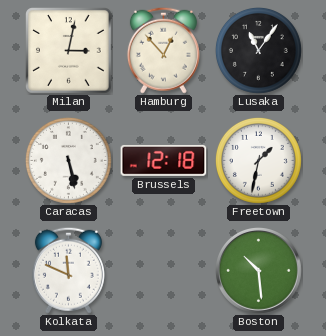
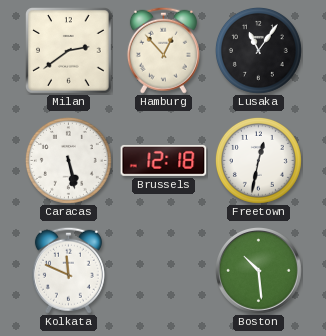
Milan: 3:02 -> 2:39 (69, 51)
Freetown: 1:32 -> 12:32 (258, 160)
